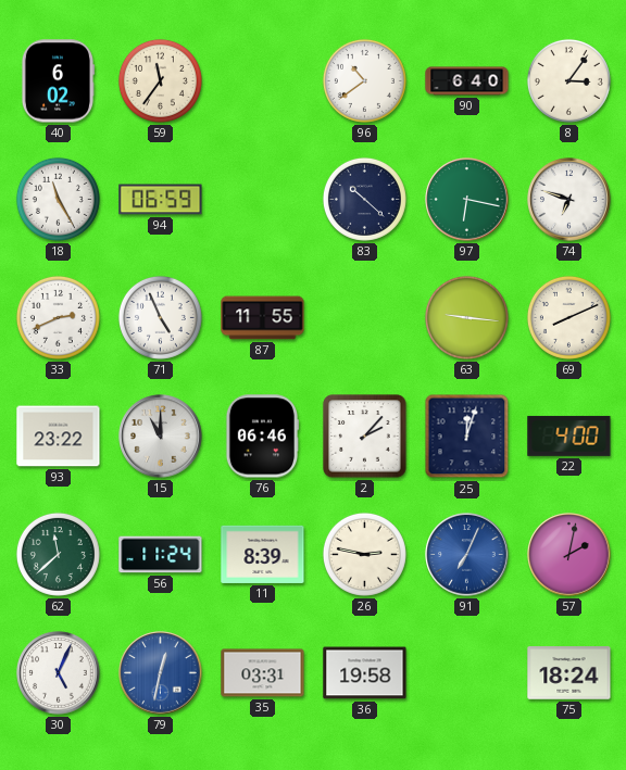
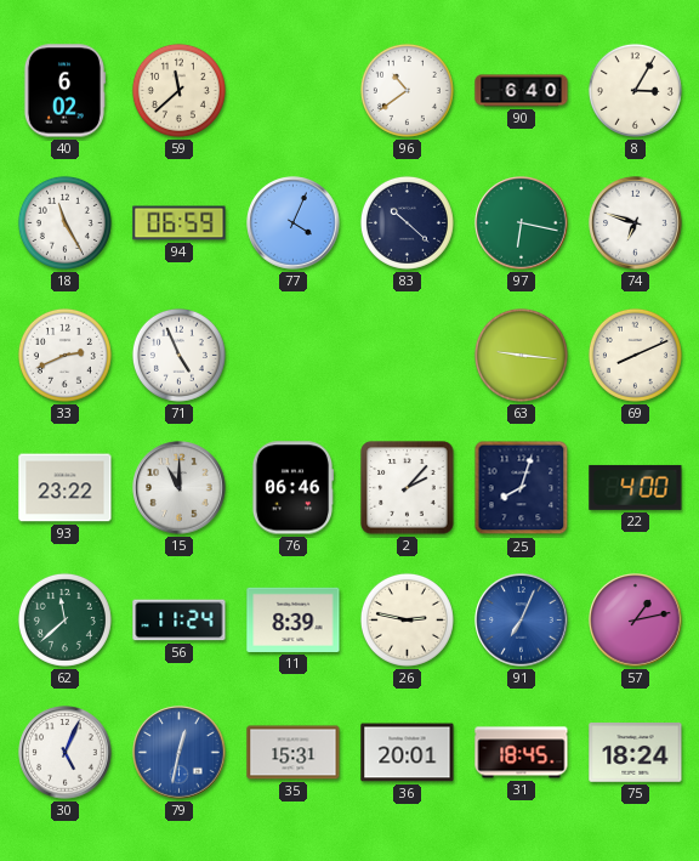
59: 11:36 -> 11:38 (178, 90)
8: 3:06 -> 3:05 (635, 90)
77: none -> 4:04 (294, 223)
87: 11:55 -> none (263, 318)
25: 12:03 -> 8:03 (522, 488)
57: 2:02 -> 1:13 (636, 621)
35: 03:31 -> 15:31 (294, 753)
36: 19:58 -> 20:01 (408, 753)
31: none -> 18:45 (522, 753)
